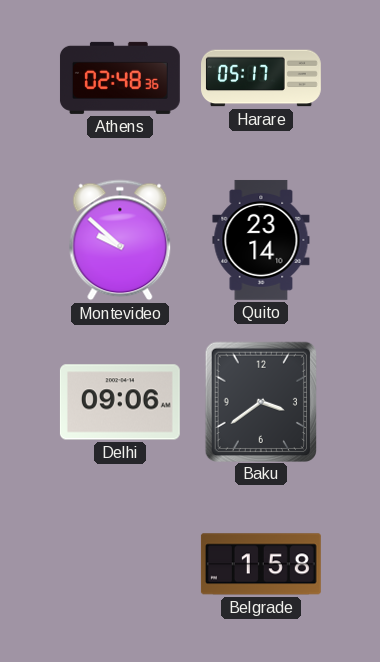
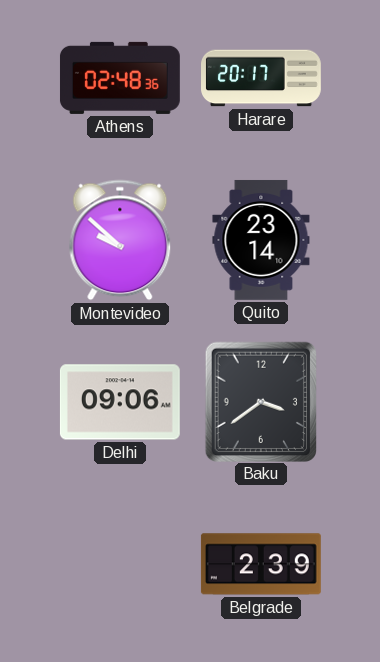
Harare: 05:17 -> 20:17 (262, 78)
Belgrade: 1:58 -> 2:39 (261, 564)
